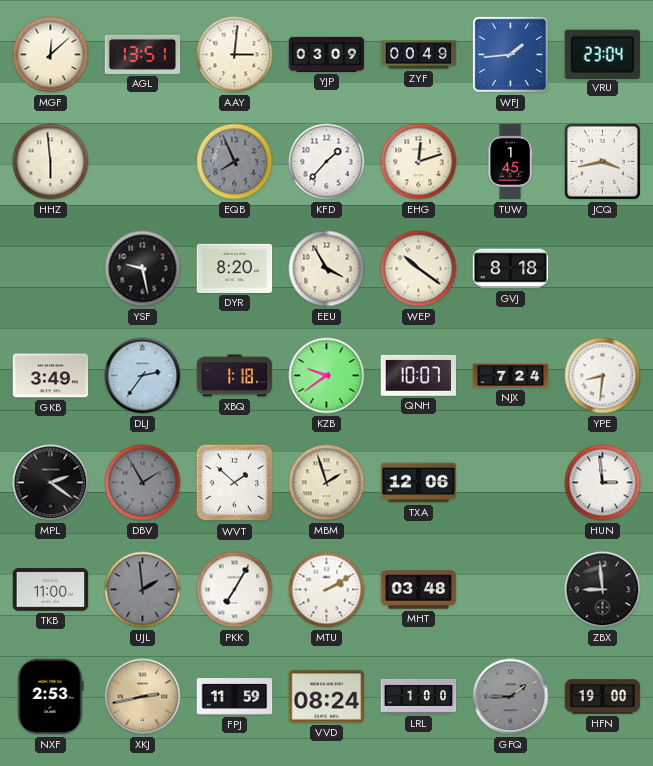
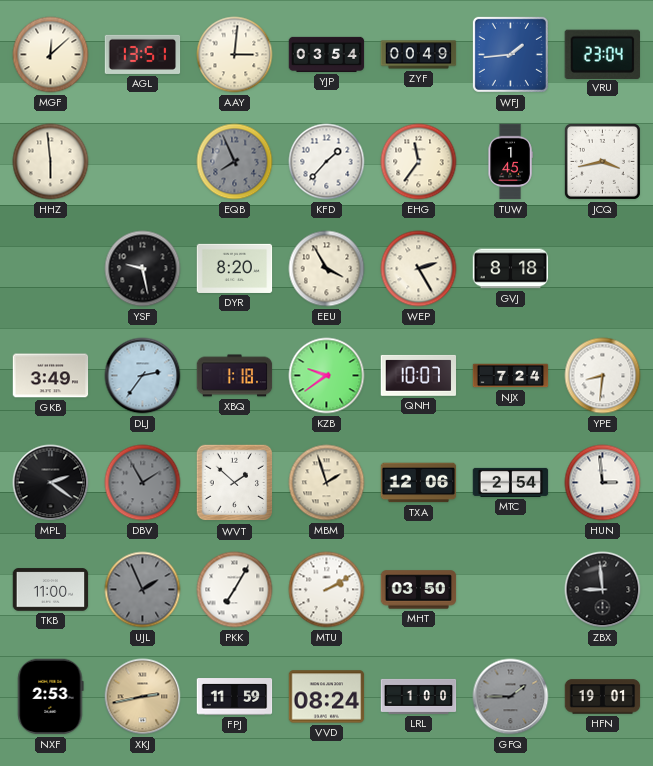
YJP: 03:09 -> 03:54 (327, 54)
EHG: 12:12 -> 11:36 (419, 162)
WEP: 10:21 -> 2:25 (419, 269)
MTC: none -> 2:54 (511, 482)
UJL: 1:59 -> 1:56 (143, 590)
MHT: 03:48 -> 03:50 (419, 590)
HFN: 19:00 -> 19:01 (603, 697)
